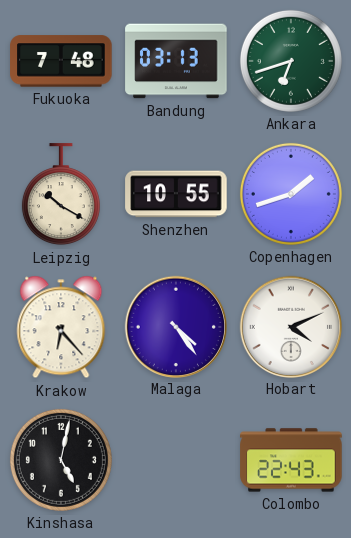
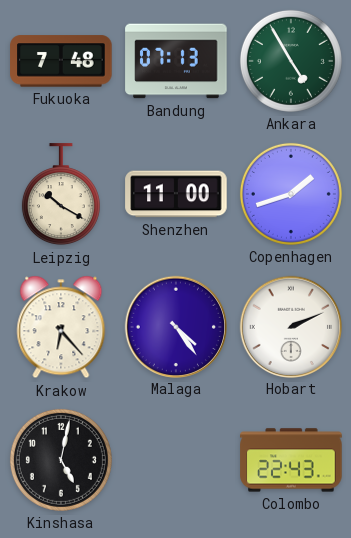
Bandung: 03:13 -> 07:13 (176, 61)
Ankara: 6:42 -> 4:55 (291, 61)
Shenzhen: 10:55 -> 11:00 (176, 194)
Hobart: 4:11 -> 2:11 (290, 326)
